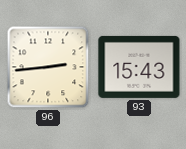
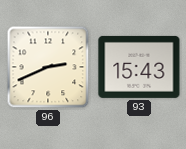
96: 2:44 -> 2:41 (48, 67)
